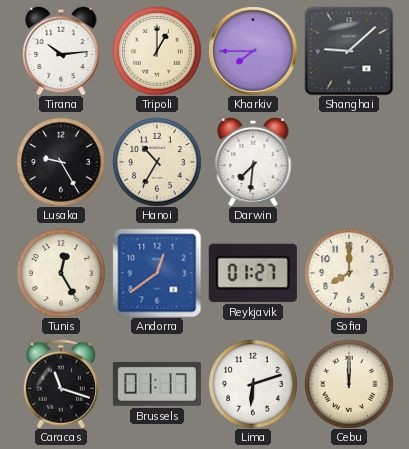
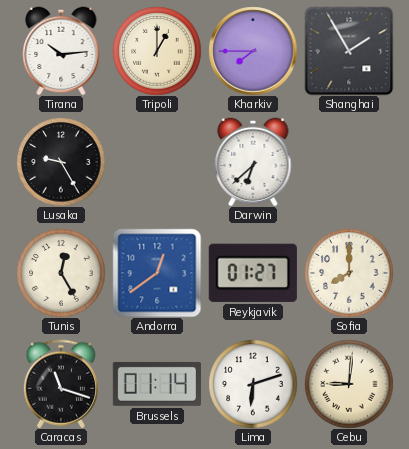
Shanghai: 9:08 -> 1:55 (349, 51)
Hanoi: 10:35 -> none (157, 162)
Darwin: 7:31 -> 6:38 (253, 162)
Brussels: 01:17 -> 01:14 (157, 384)
Cebu: 12:00 -> 9:01 (349, 384)
